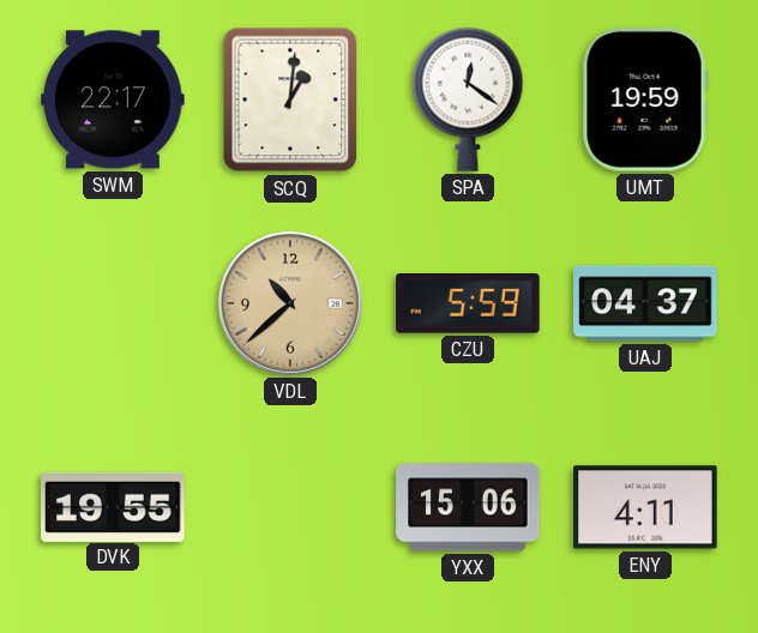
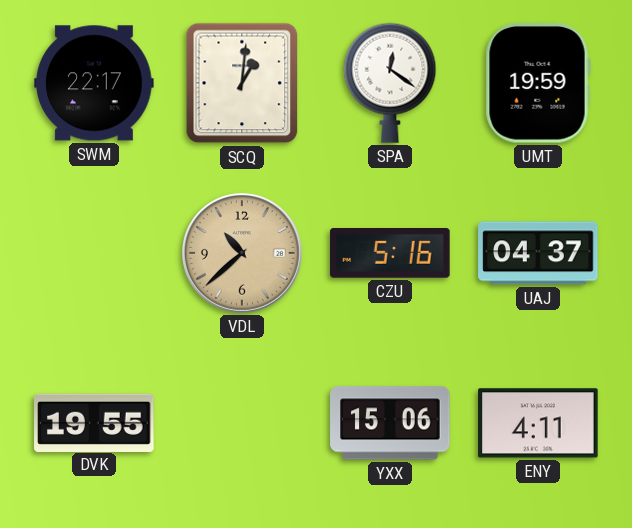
CZU: 5:59 -> 5:16 (390, 254)
